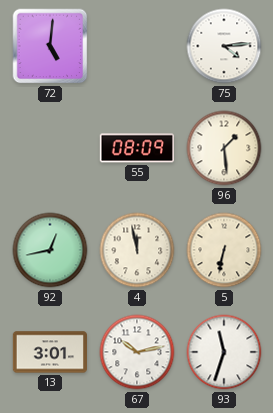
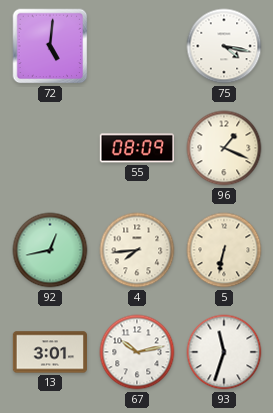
75: 4:14 -> 4:17 (224, 46)
96: 1:29 -> 1:19 (224, 148)
4: 11:58 -> 7:44 (137, 250)
